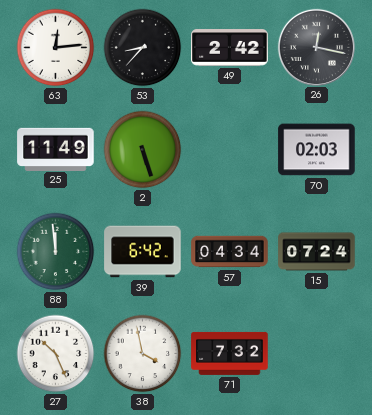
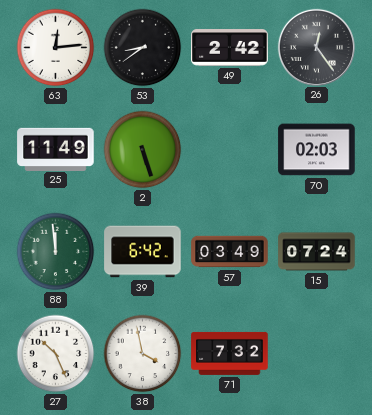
53: 8:37 -> 8:39 (143, 48)
26: 12:17 -> 12:24 (316, 47)
57: 04:34 -> 03:49 (230, 252)
